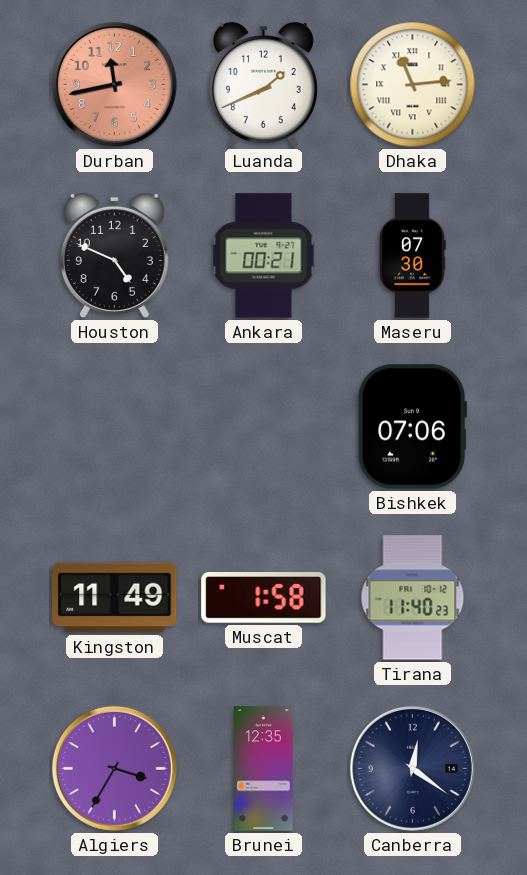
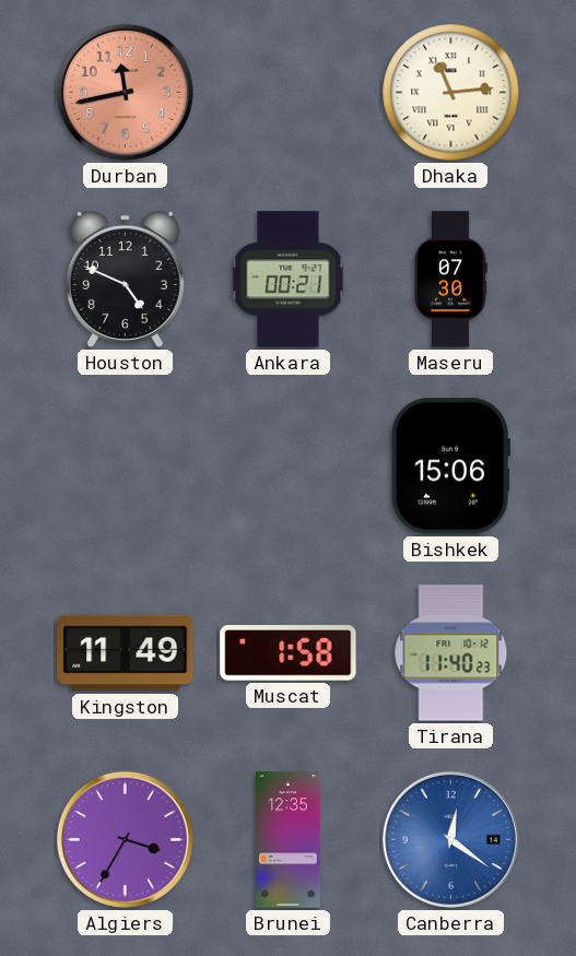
Luanda: 1:41 -> none (263, 84)
Bishkek: 07:06 -> 15:06 (450, 467)
Canberra dial: navy -> blue (450, 839)
